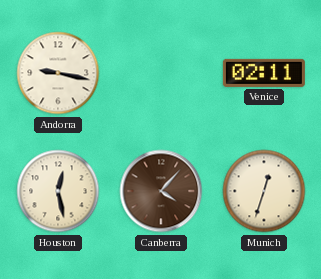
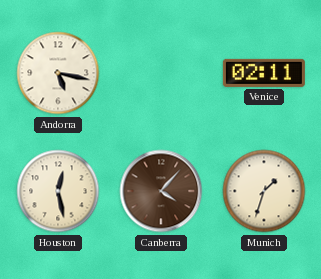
Andorra: 9:17 -> 5:17 (58, 73)
Munich: 12:33 -> 1:33 (264, 191)
